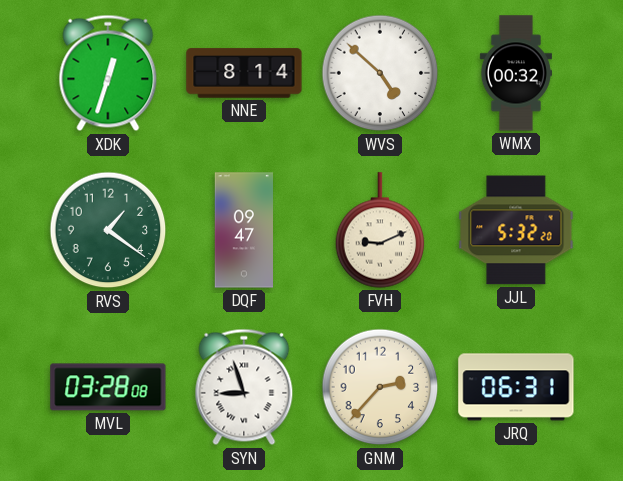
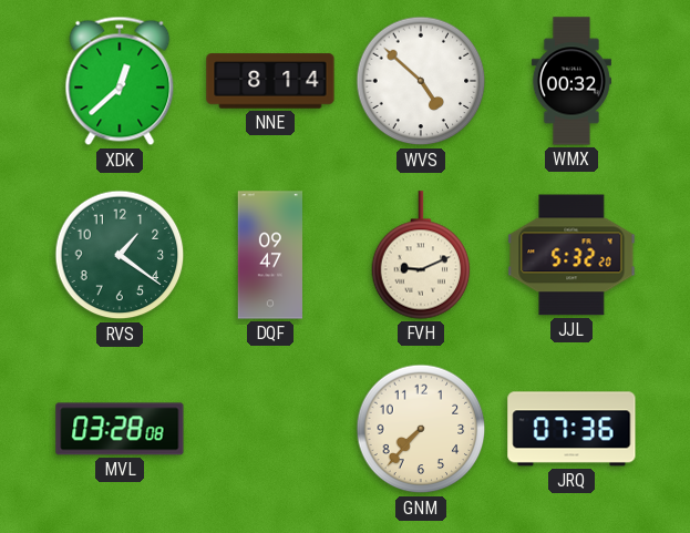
XDK: 12:33 -> 12:38 (120, 81)
SYN: 8:57 -> none (244, 387)
GNM: 2:37 -> 7:37 (421, 429)
JRQ: 06:31 -> 07:36 (571, 429)
